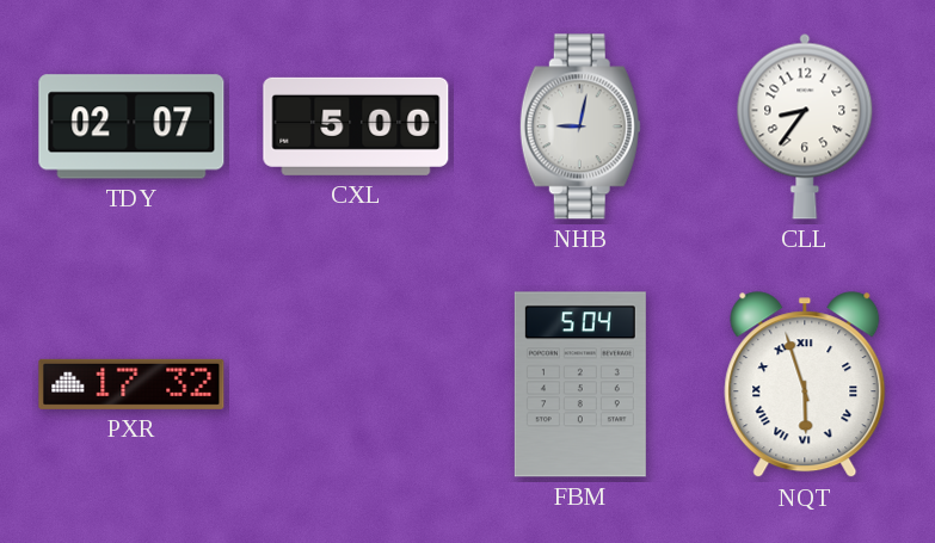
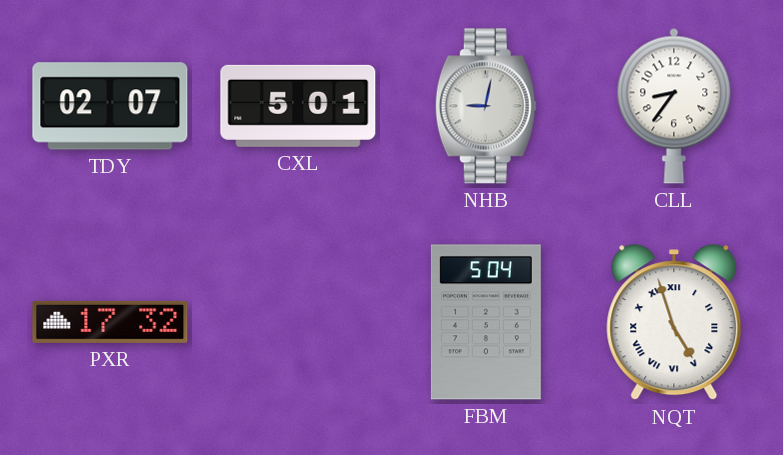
CXL: 5:00 -> 5:01 (298, 106)
NQT: 5:57 -> 4:57 (674, 323)
